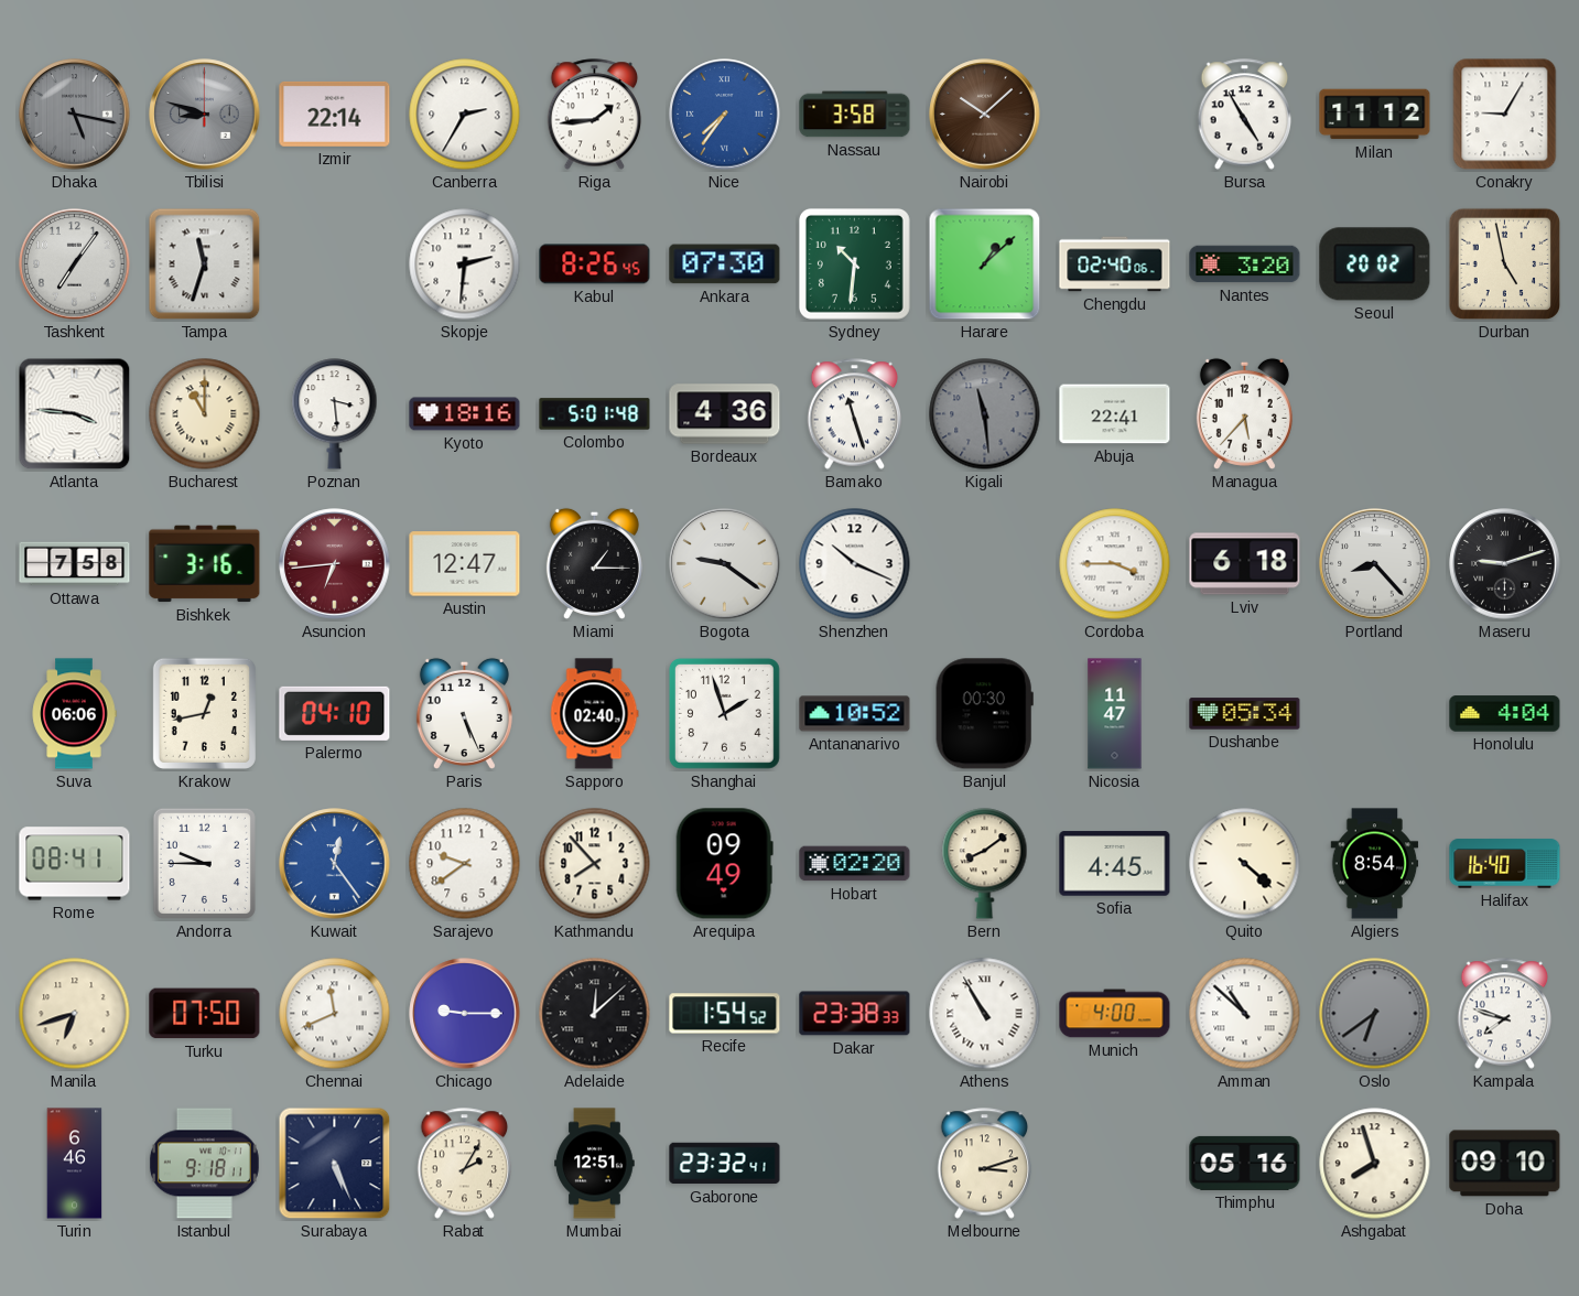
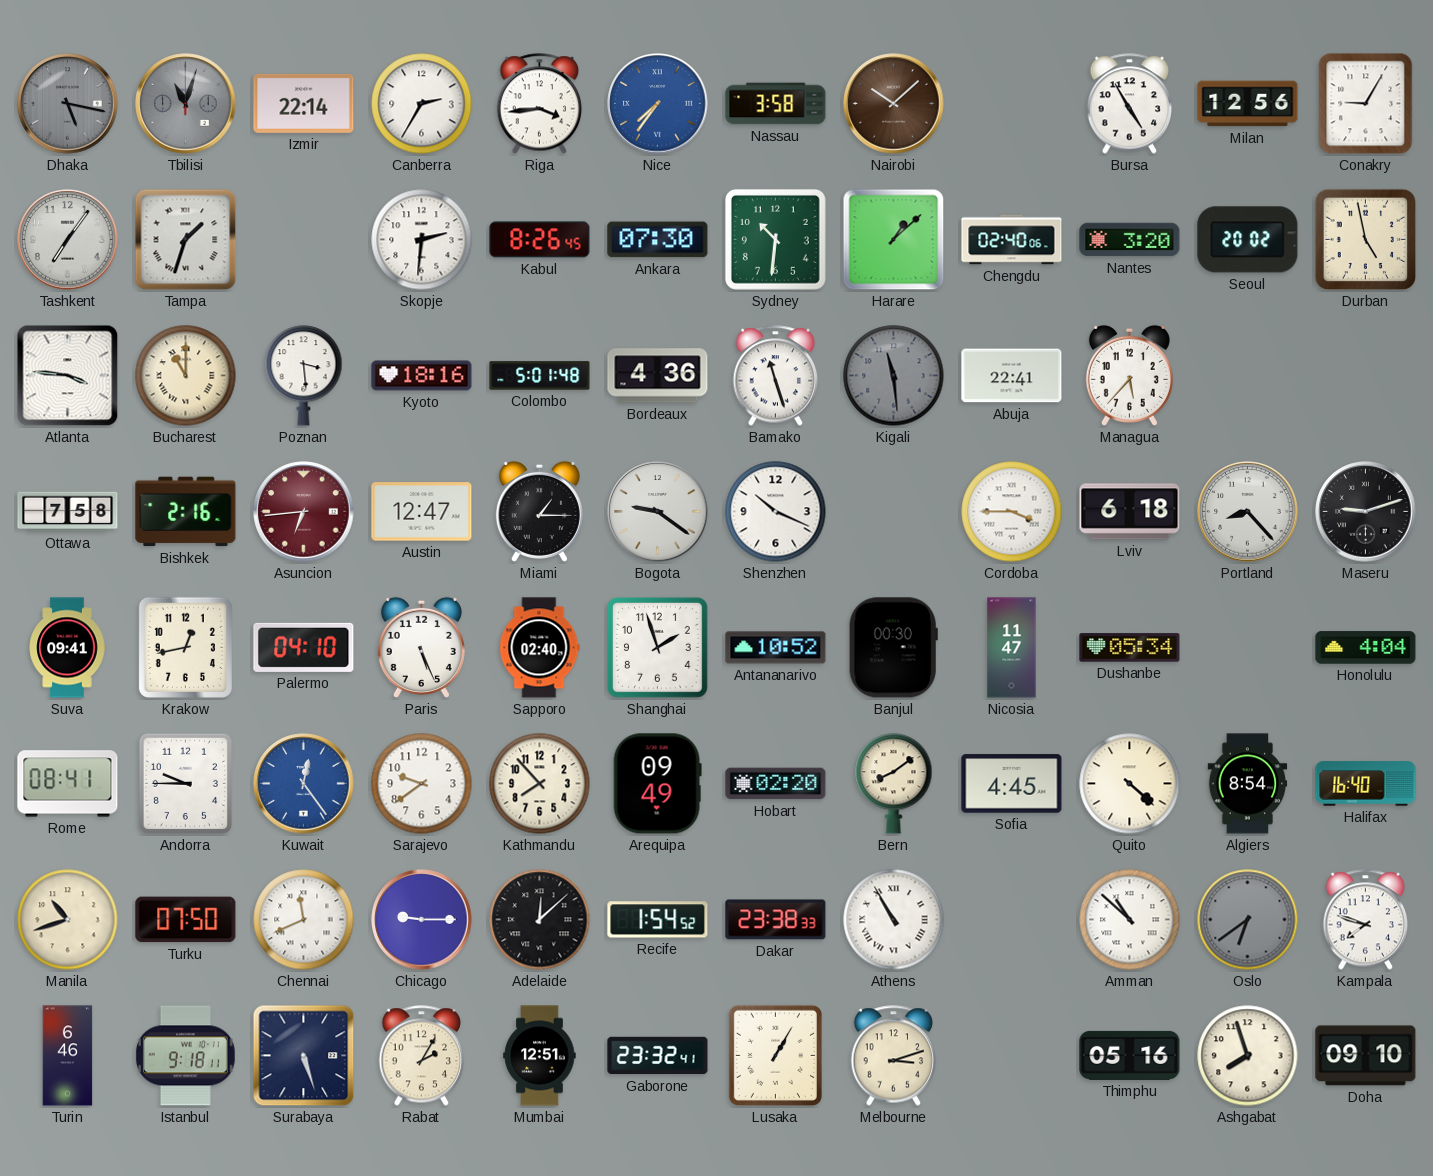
Tbilisi: 8:48 -> 11:03 (186, 104)
Riga: 1:44 -> 3:44 (540, 104)
Milan: 11:12 -> 12:56 (1248, 104)
Tampa: 11:33 -> 1:33 (186, 240)
Bishkek: 3:16 -> 2:16 (186, 512)
Suva: 06:06 -> 09:41 (67, 648)
Manila: 6:42 -> 10:42 (68, 920)
Munich: 4:00 -> none (1115, 1014)
Surabaya: 5:26 -> 5:27 (304, 1056)
Lusaka: none -> 1:05 (775, 1055)
